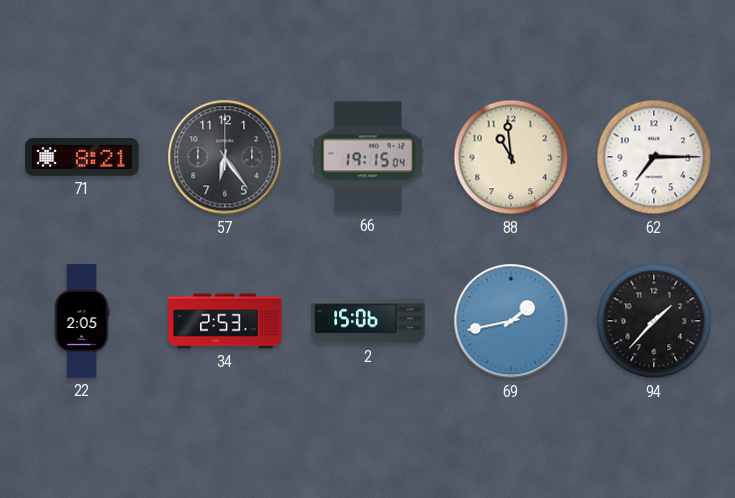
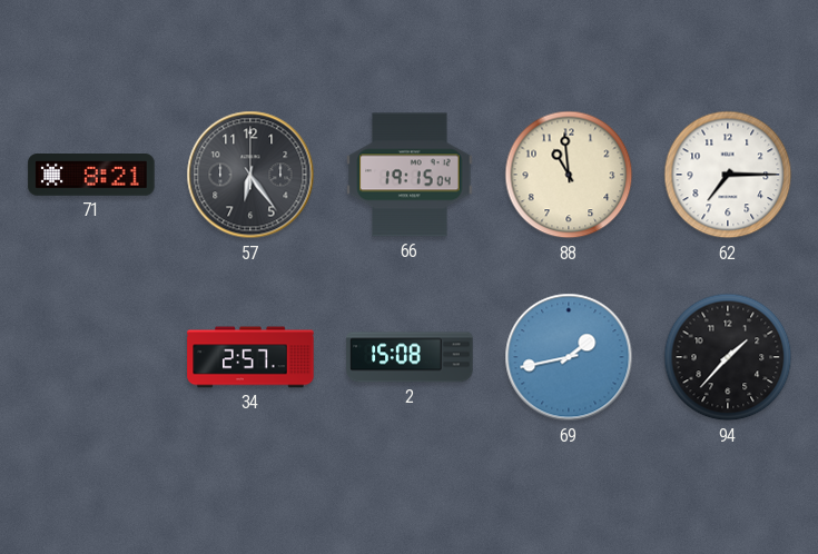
22: 2:05 -> none (82, 321)
34: 2:53 -> 2:57 (250, 357)
2: 15:06 -> 15:08 (410, 357)
